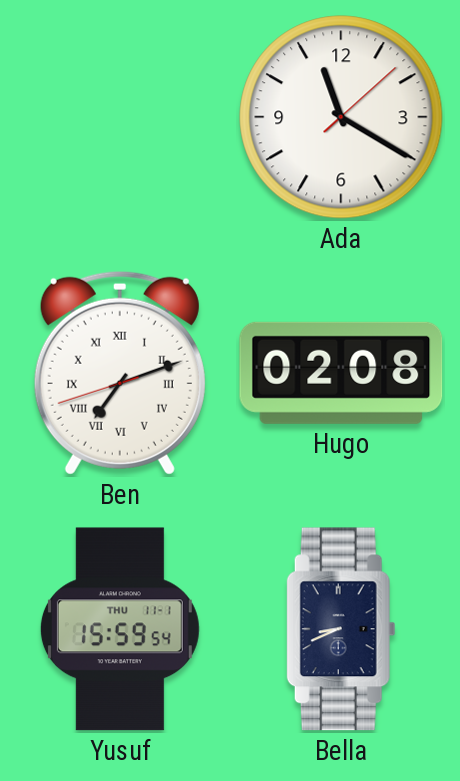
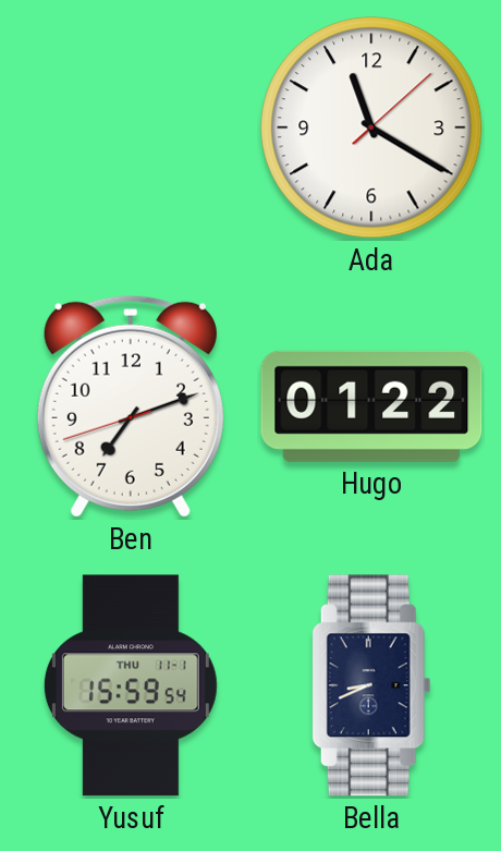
Ben numerals: Roman -> Arabic (131, 406)
Hugo: 02:08 -> 01:22 (371, 406)
